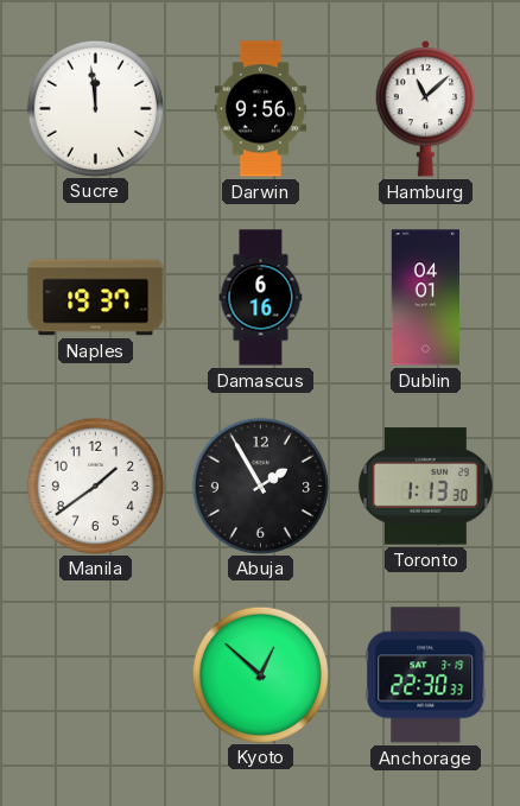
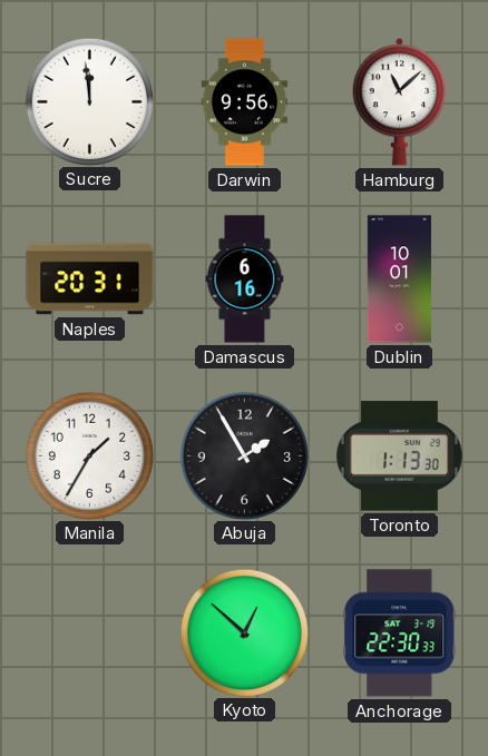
Naples: 19:37 -> 20:31 (90, 279)
Dublin: 04:01 -> 10:01 (399, 279)
Manila: 1:39 -> 1:35 (89, 455)
